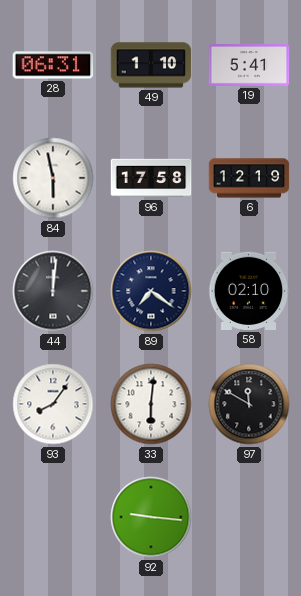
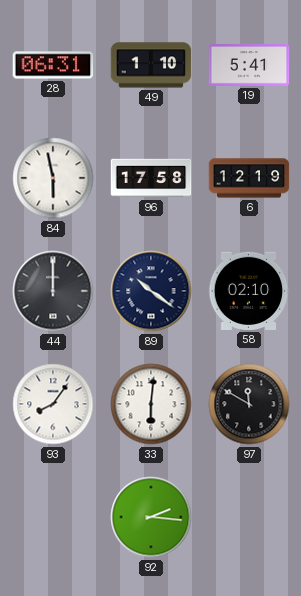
44: 12:01 -> 12:00 (53, 291)
89: 7:21 -> 10:21 (151, 291)
92: 9:16 -> 2:16 (151, 517)
